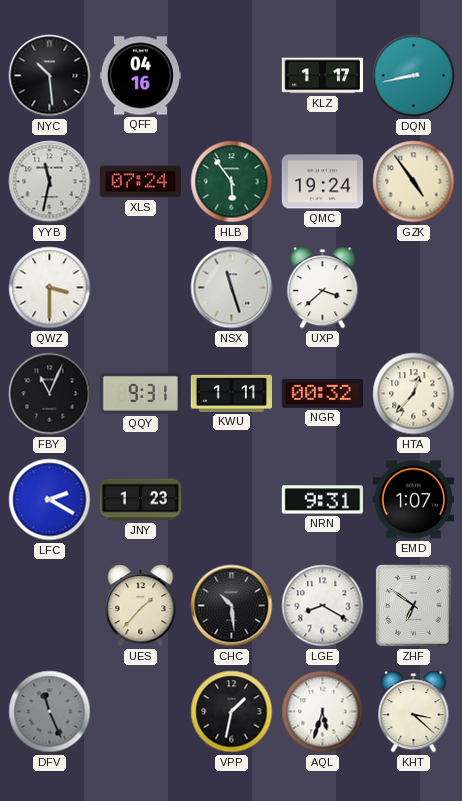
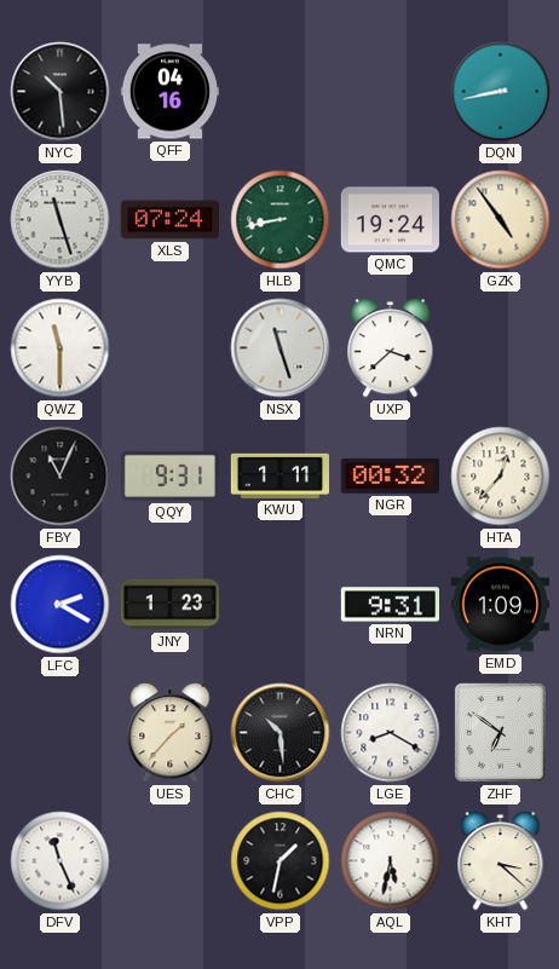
KLZ: 1:17 -> none (322, 76)
YYB: 11:32 -> 11:27 (60, 220)
HLB: 5:54 -> 8:43 (281, 220)
QWZ: 3:30 -> 11:30 (60, 348)
EMD: 1:07 -> 1:09 (500, 605)
DFV dial: grey -> white (60, 861)
AQL: 5:33 -> 5:32 (391, 861)
